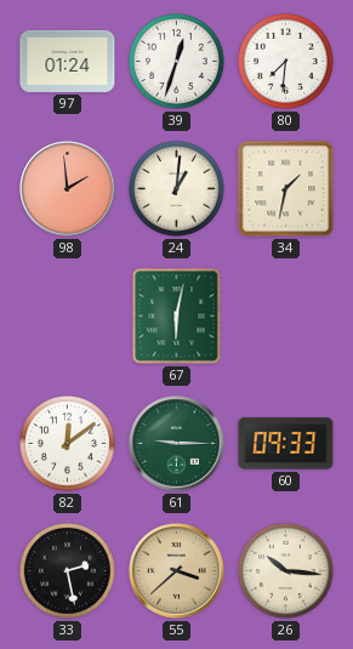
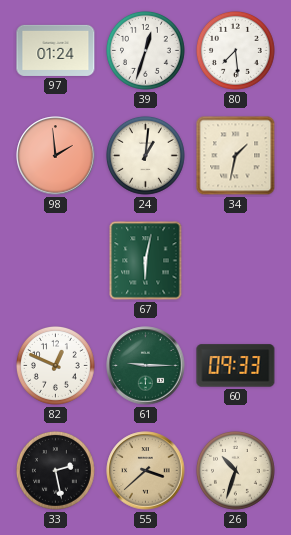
80: 7:31 -> 7:29 (235, 50)
82: 12:09 -> 12:49 (55, 365)
26: 10:16 -> 10:33 (235, 470)
